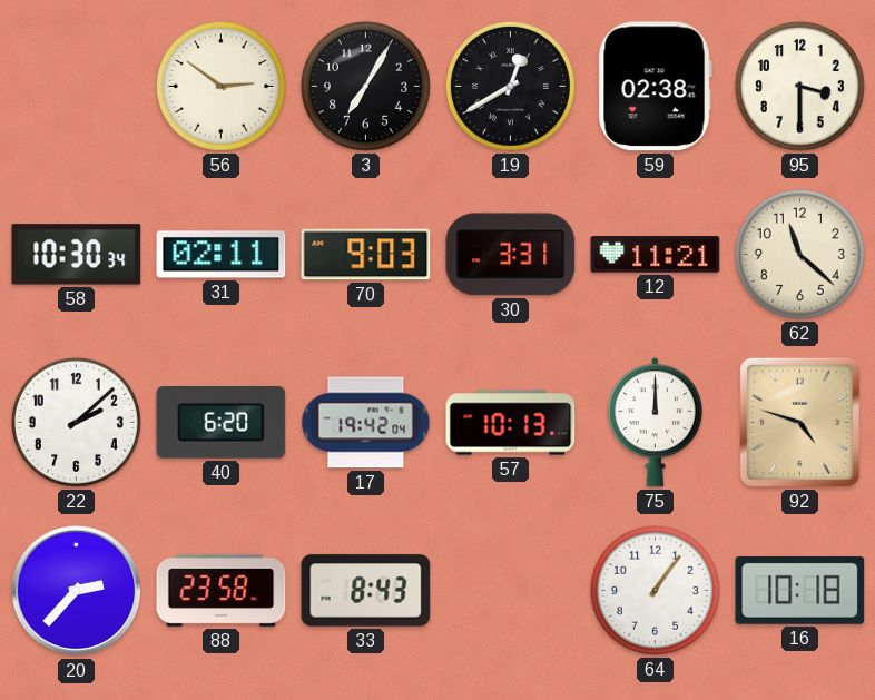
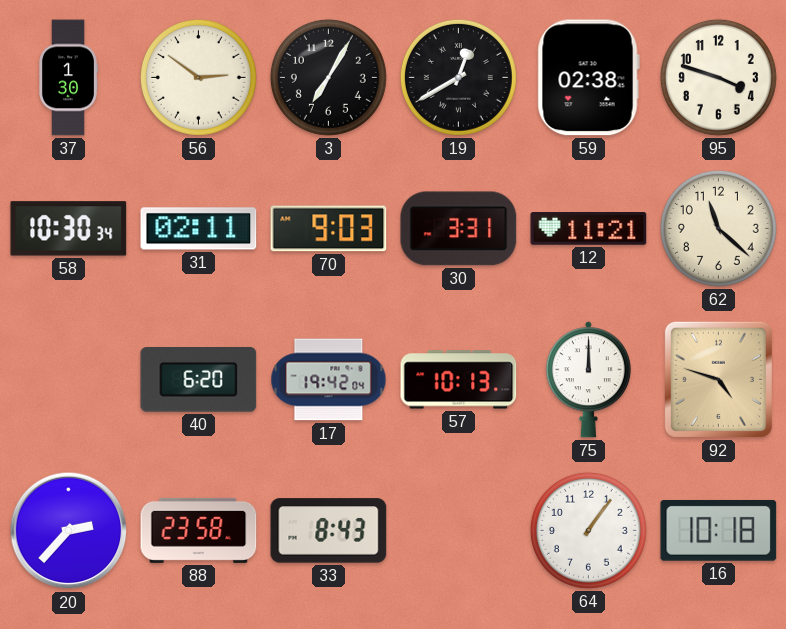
37: none -> 1:30 (69, 78)
95: 3:30 -> 3:48 (718, 77)
22: 2:08 -> none (76, 422)
